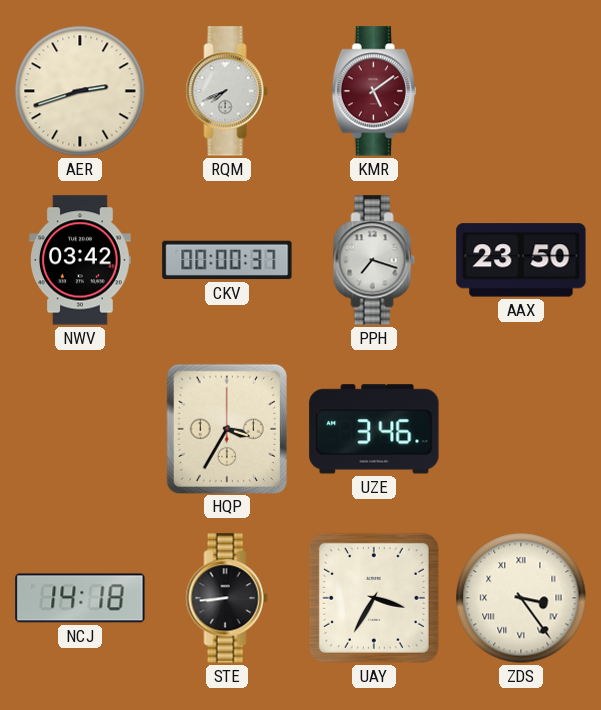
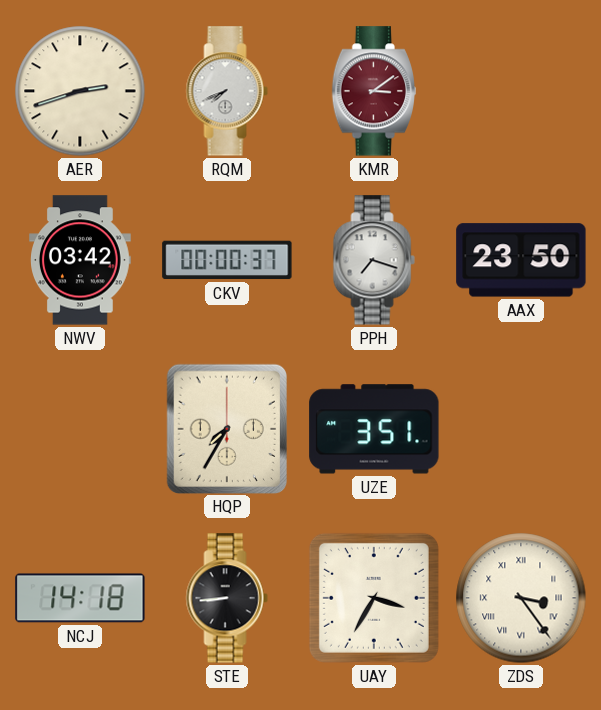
KMR: 5:09 -> 3:09 (373, 91)
HQP: 3:35 -> 7:35 (226, 428)
UZE: 3:46 -> 3:51 (374, 429)
